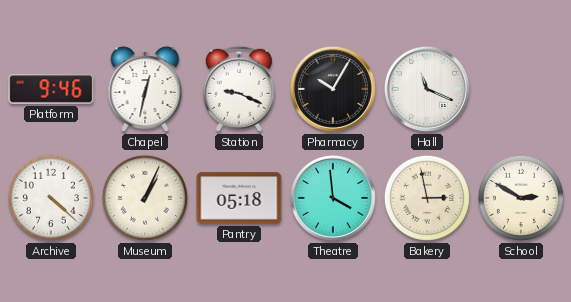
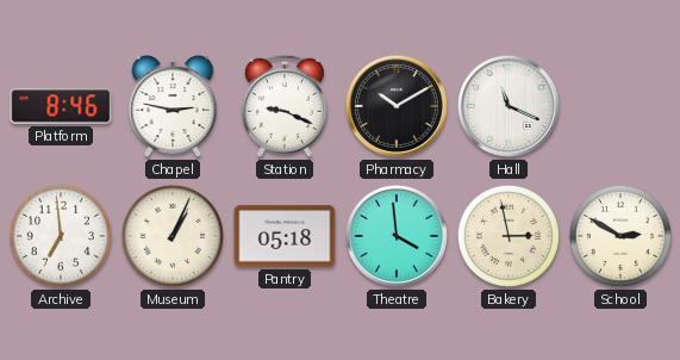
Platform: 9:46 -> 8:46 (61, 106)
Chapel: 12:32 -> 2:47 (173, 107)
Pharmacy: 10:05 -> 10:10 (397, 106)
Archive: 4:22 -> 6:59 (61, 236)
